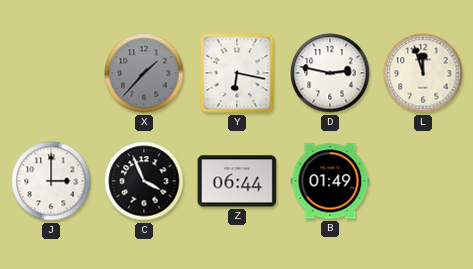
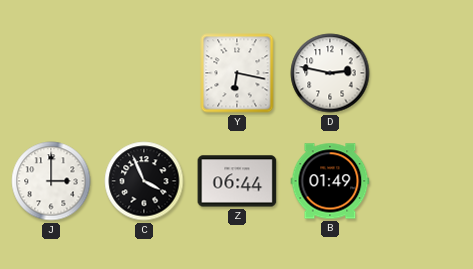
X: 1:37 -> none (144, 73)
L: 11:57 -> none (423, 73)
